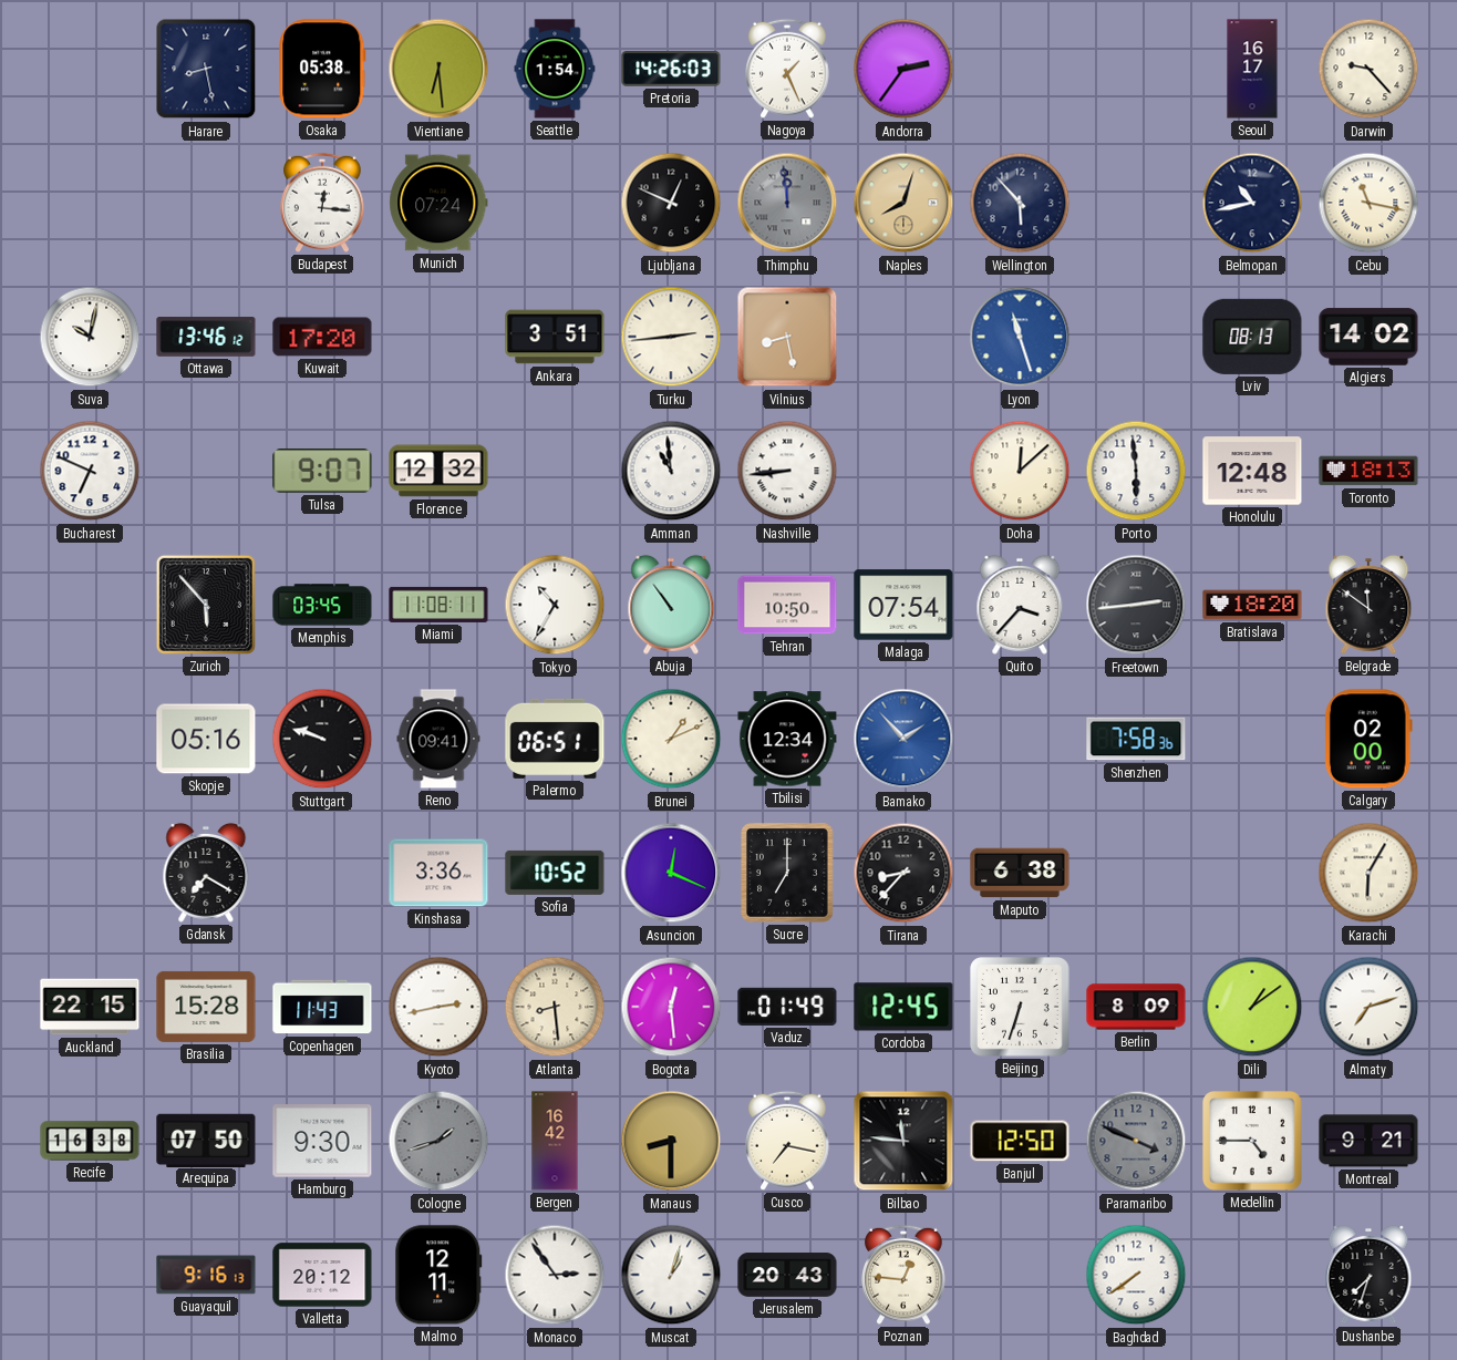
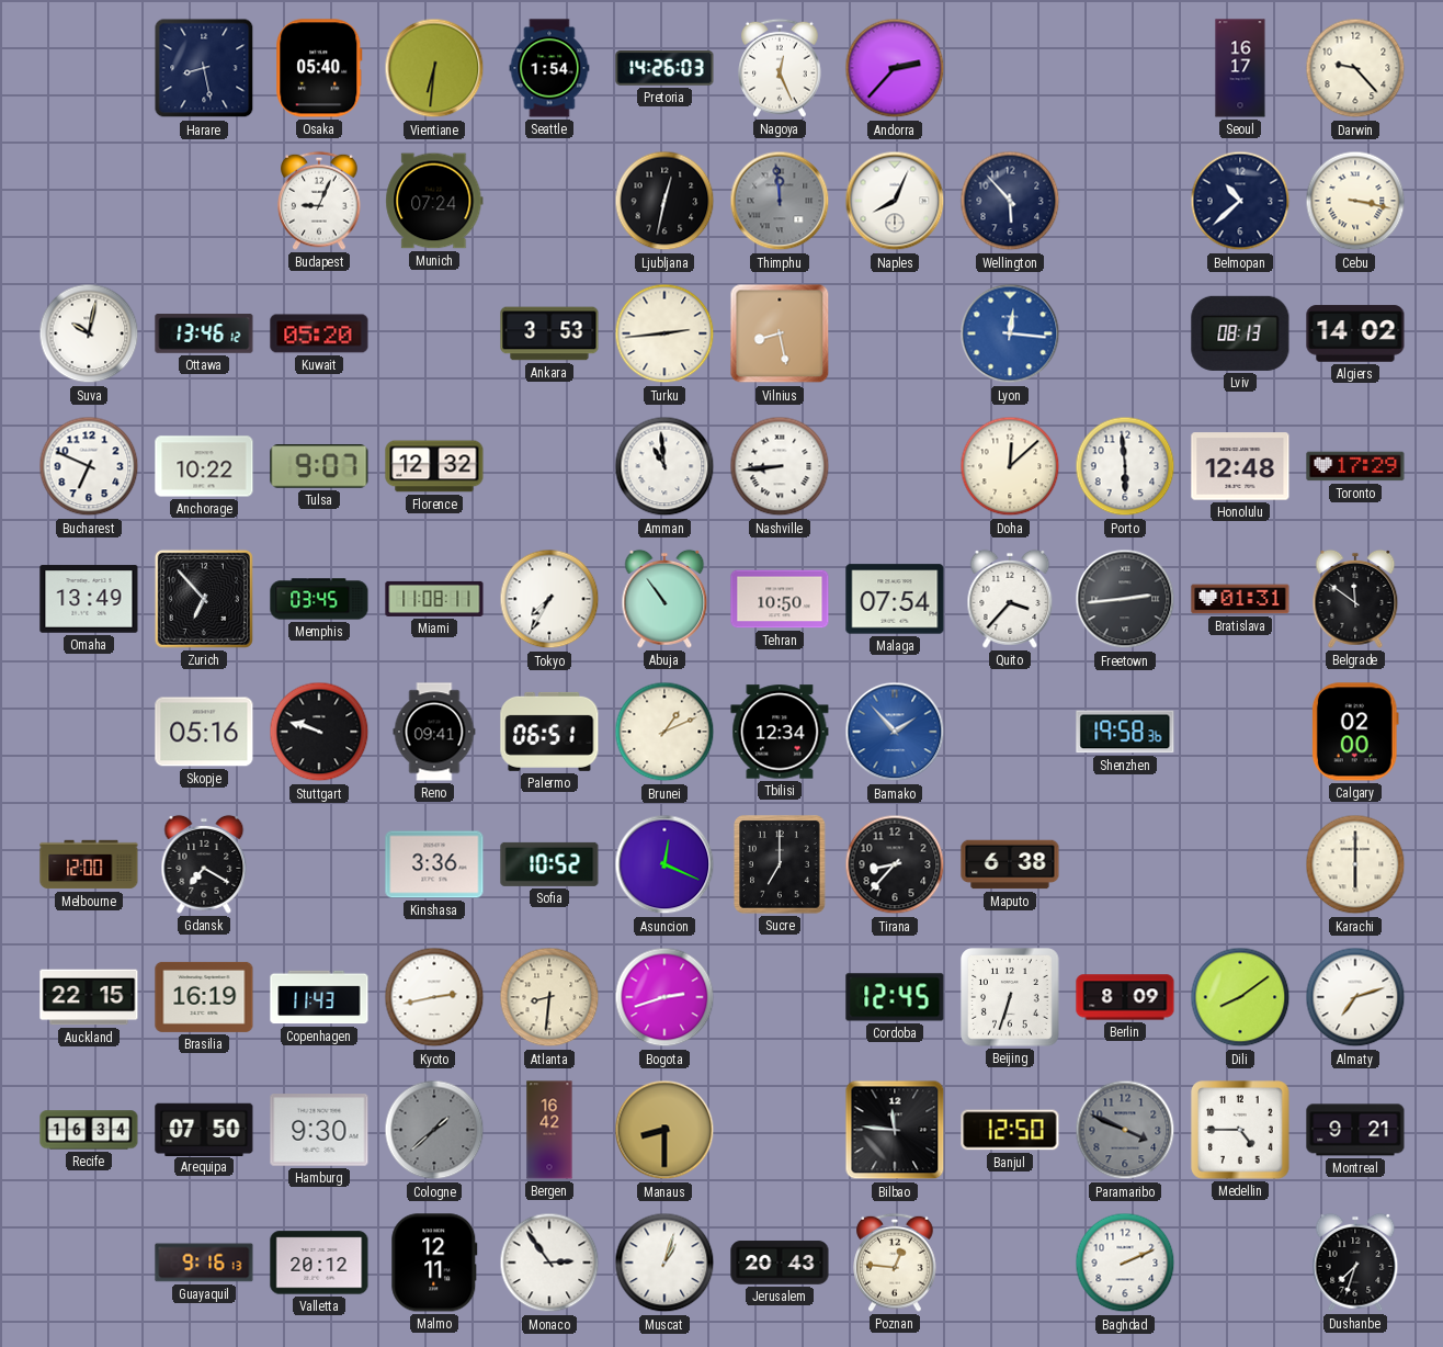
Osaka: 05:38 -> 05:40 (319, 68)
Vientiane: 6:29 -> 6:31 (434, 68)
Nagoya: 1:26 -> 12:26 (780, 68)
Andorra: 2:36 -> 2:37 (895, 68)
Budapest: 12:16 -> 9:04 (319, 201)
Ljubljana: 12:49 -> 12:32 (664, 201)
Naples: 8:03 -> 8:04 (895, 201)
Naples dial: champagne -> white (895, 201)
Belmopan: 10:43 -> 10:38 (1240, 201)
Cebu: 11:17 -> 3:17 (1355, 201)
Kuwait: 17:20 -> 05:20 (319, 333)
Ankara: 3:51 -> 3:53 (549, 333)
Lyon: 11:27 -> 12:16 (1010, 333)
Anchorage: none -> 10:22 (204, 466)
Toronto: 18:13 -> 17:29 (1355, 466)
Omaha: none -> 13:49 (89, 599)
Zurich: 5:53 -> 6:53 (204, 599)
Tokyo: 10:35 -> 7:35 (549, 599)
Bratislava: 18:20 -> 01:31 (1240, 599)
Shenzhen: 7:58 -> 19:58 (1125, 732)
Melbourne: none -> 12:00 (89, 864)
Karachi: 6:05 -> 6:00 (1355, 864)
Brasilia: 15:28 -> 16:19 (204, 997)
Atlanta: 8:29 -> 8:31 (549, 997)
Bogota: 12:29 -> 2:42 (664, 997)
Vaduz: 01:49 -> none (787, 1007)
Dili: 1:09 -> 8:09 (1240, 997)
Recife: 16:38 -> 16:34 (89, 1130)
Cologne: 1:42 -> 1:38 (434, 1130)
Cusco: 7:17 -> none (787, 1141)
Baghdad: 7:39 -> 2:11 (1125, 1263)
